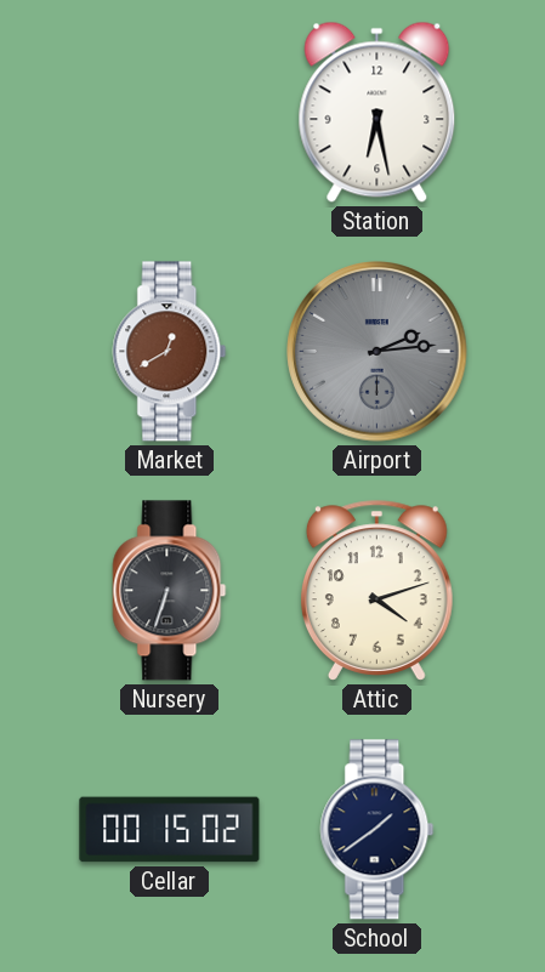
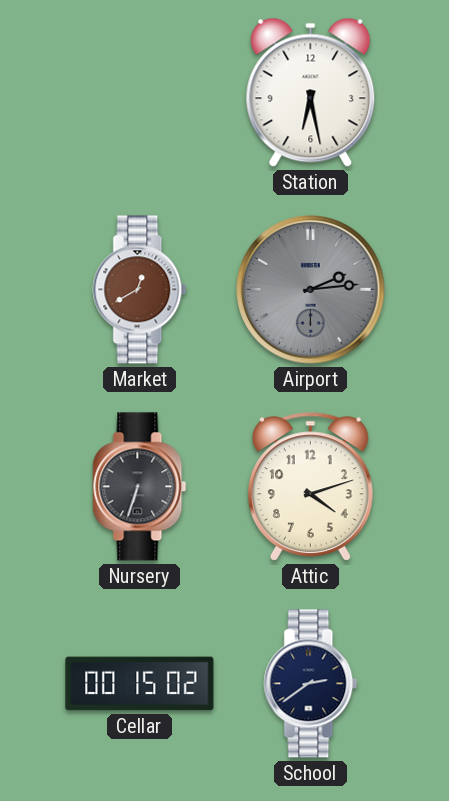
School: 1:39 -> 2:39 (311, 684)
